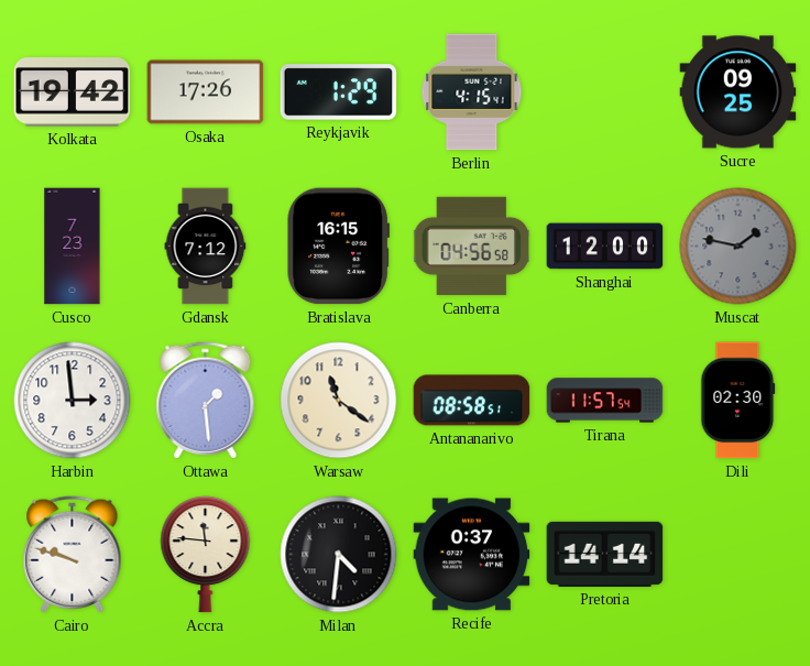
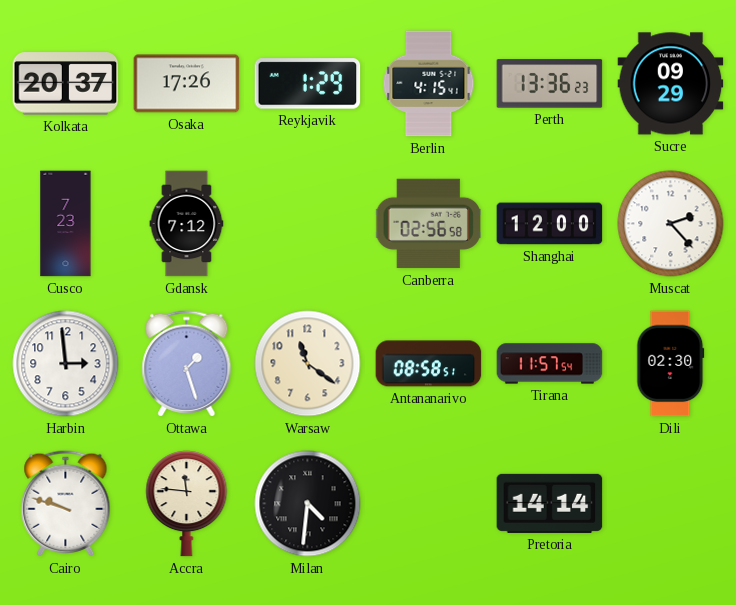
Kolkata: 19:42 -> 20:37 (66, 84)
Perth: none -> 13:36 (550, 84)
Sucre: 09:25 -> 09:29 (671, 84)
Bratislava: 16:15 -> none (338, 247)
Canberra: 04:56 -> 02:56 (429, 224)
Muscat: 1:47 -> 2:23 (671, 224)
Muscat dial: grey -> white (671, 224)
Ottawa: 1:29 -> 1:27 (187, 364)
Recife: 0:37 -> none (472, 555)
